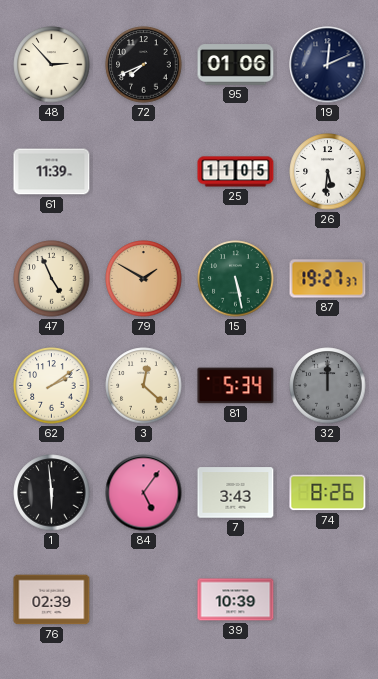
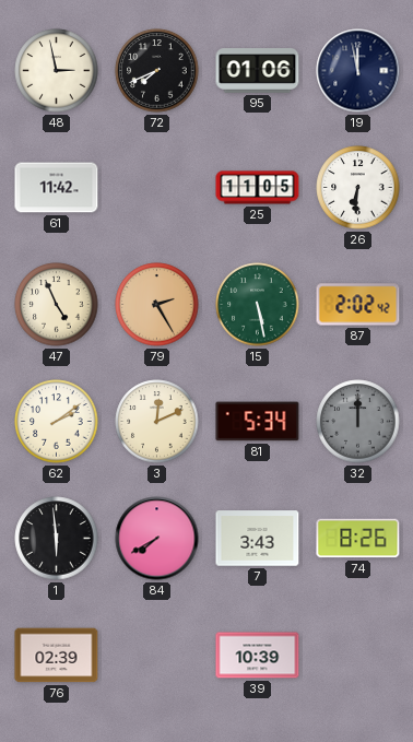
48: 2:53 -> 2:58 (57, 71)
19: 12:11 -> 11:58 (358, 71)
61: 11:39 -> 11:42 (57, 188)
26: 5:31 -> 6:31 (358, 188)
79: 1:50 -> 2:25 (157, 305)
87: 19:27 -> 2:02 (358, 305)
3: 12:22 -> 12:11 (157, 422)
84: 5:06 -> 7:40 (157, 539)
